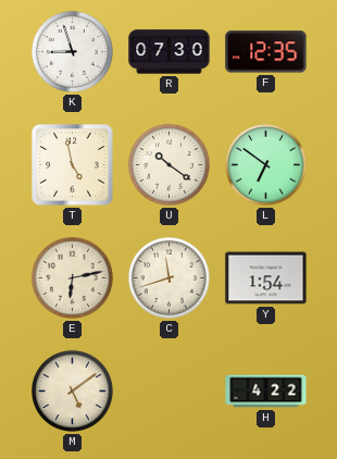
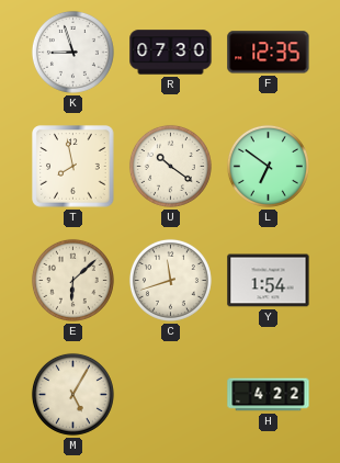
T: 4:58 -> 7:58 (73, 167)
E: 6:13 -> 6:08 (72, 280)
M: 5:09 -> 5:05 (72, 394)
